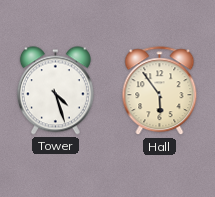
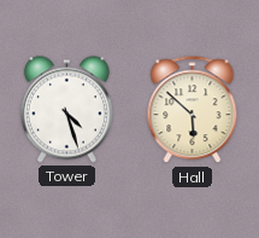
Hall: 5:54 -> 5:52 (193, 110)
